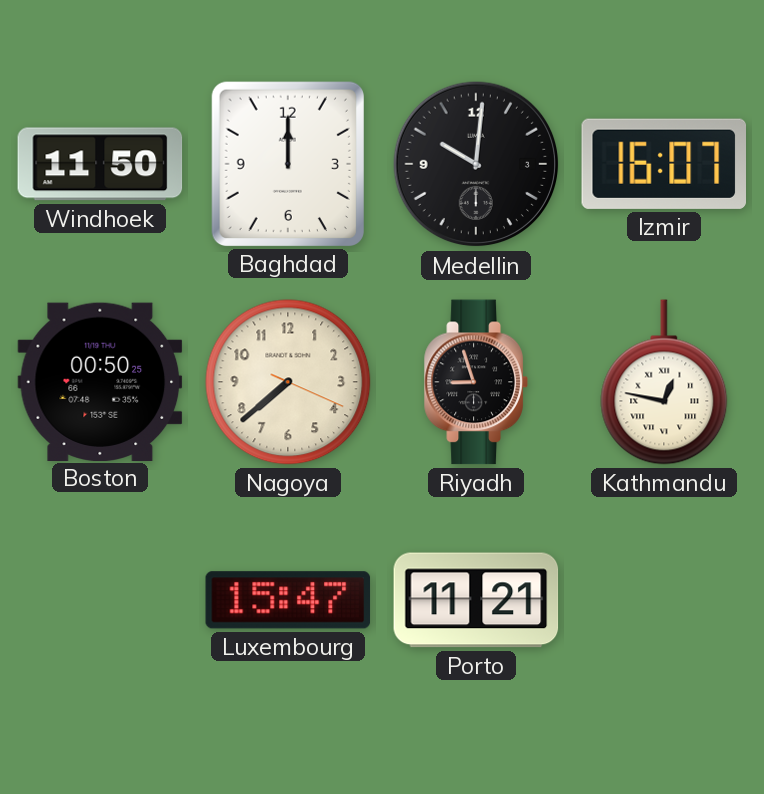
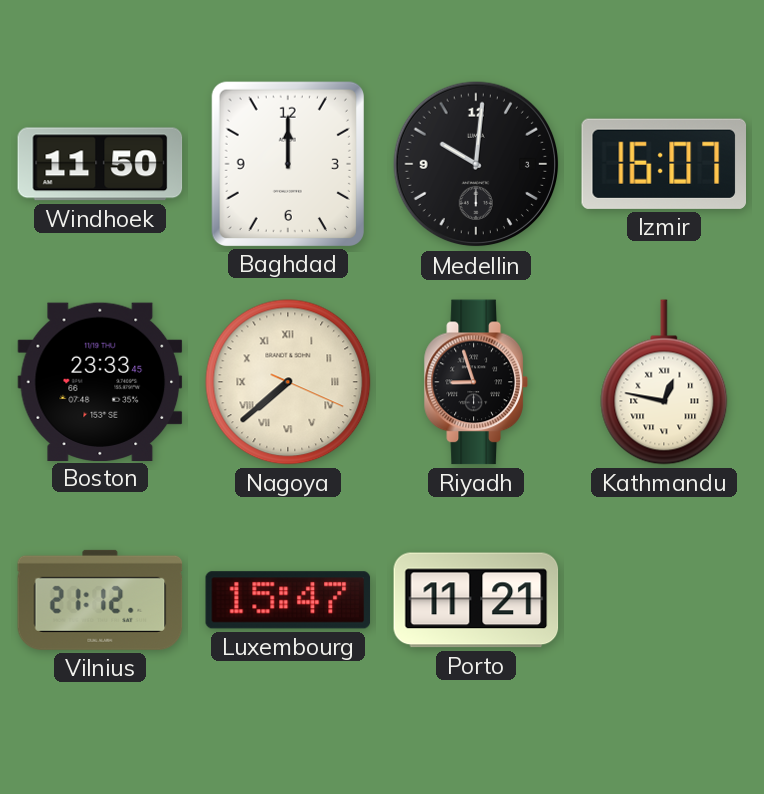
Boston: 00:50 -> 23:33 (100, 381)
Nagoya numerals: Arabic -> Roman (288, 382)
Vilnius: none -> 21:12 (100, 600)
